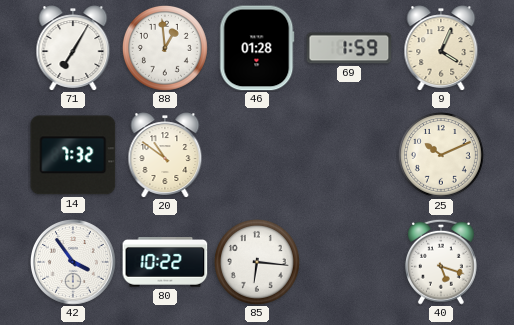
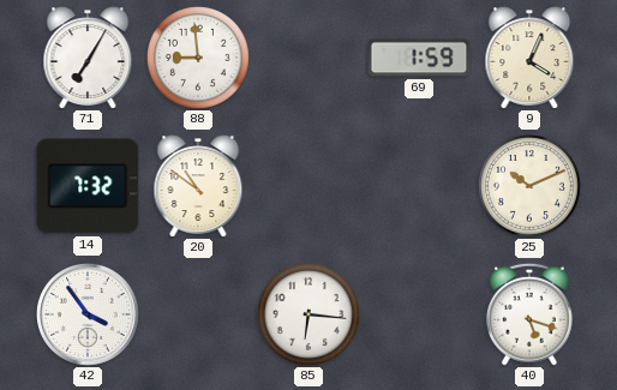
88: 12:59 -> 8:59 (198, 58)
46: 01:28 -> none (257, 48)
80: 10:22 -> none (165, 263)
